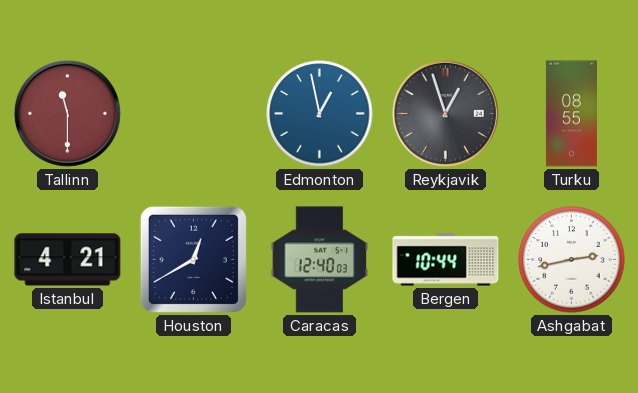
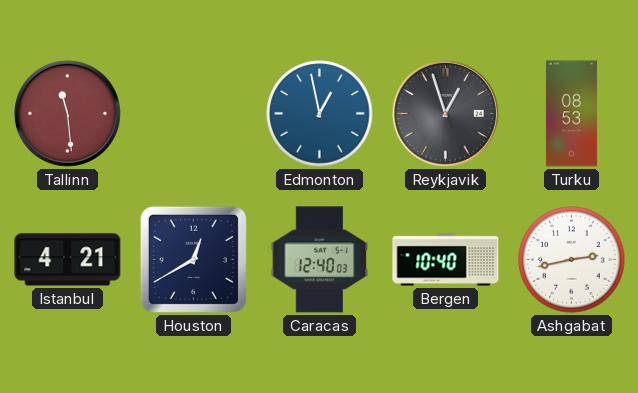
Tallinn: 11:30 -> 11:29 (67, 113)
Turku: 08:55 -> 08:53 (571, 114)
Bergen: 10:44 -> 10:40 (446, 260)
